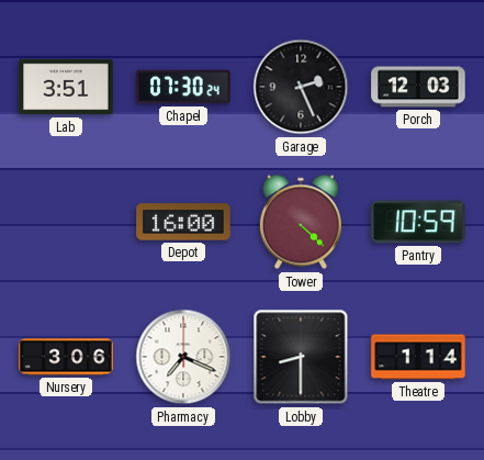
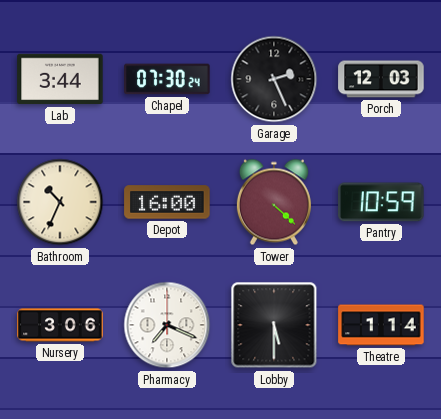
Lab: 3:51 -> 3:44 (60, 79)
Bathroom: none -> 10:34 (60, 202)
Lobby: 8:30 -> 5:30 (274, 325)
